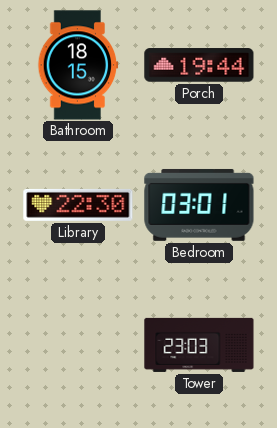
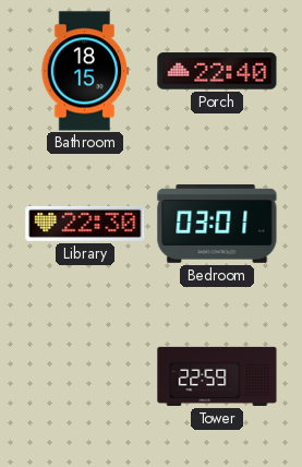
Porch: 19:44 -> 22:40 (217, 71)
Tower: 23:03 -> 22:59 (217, 376)
